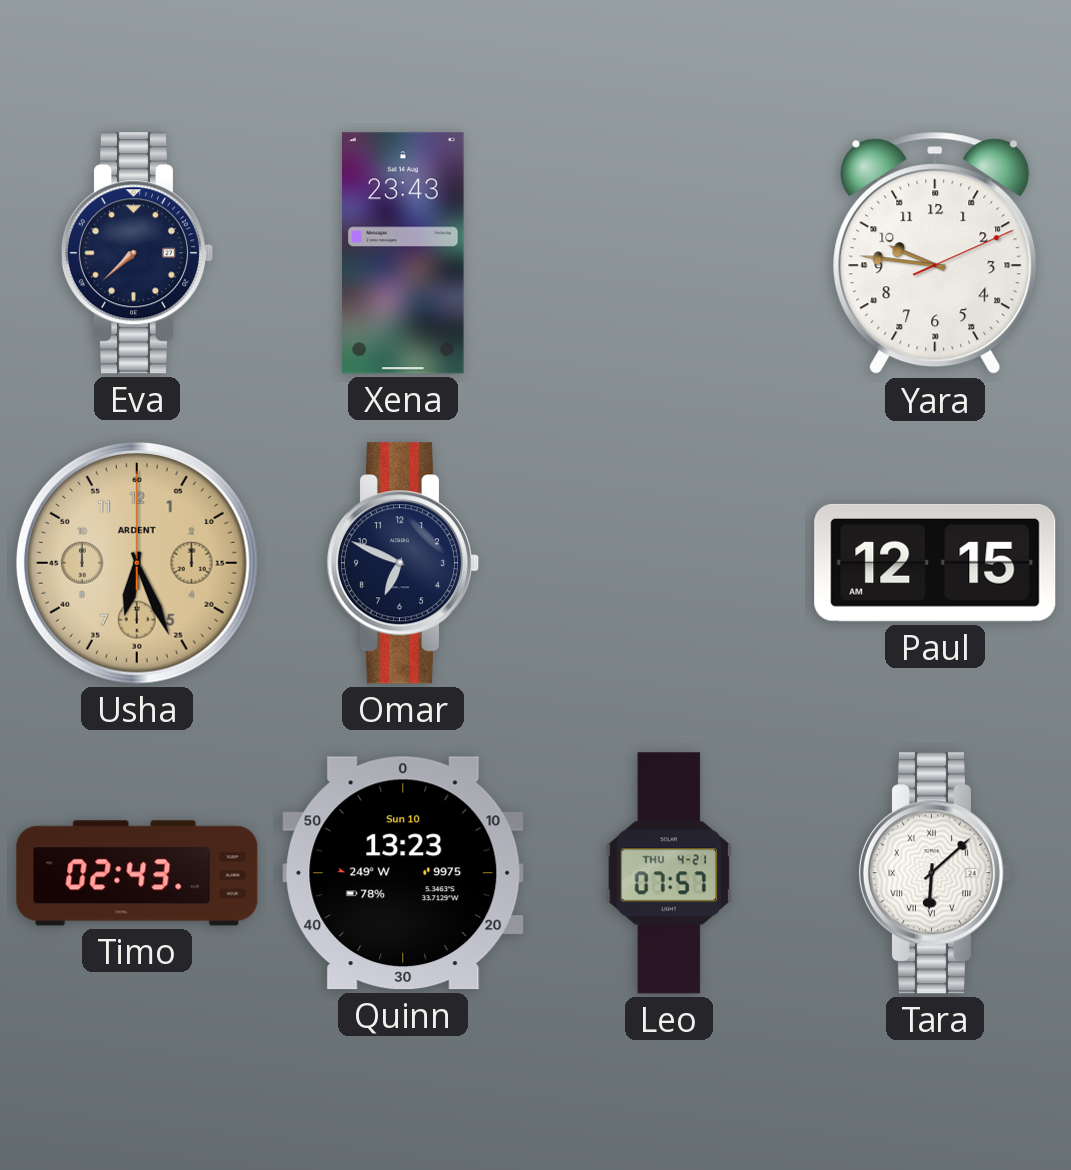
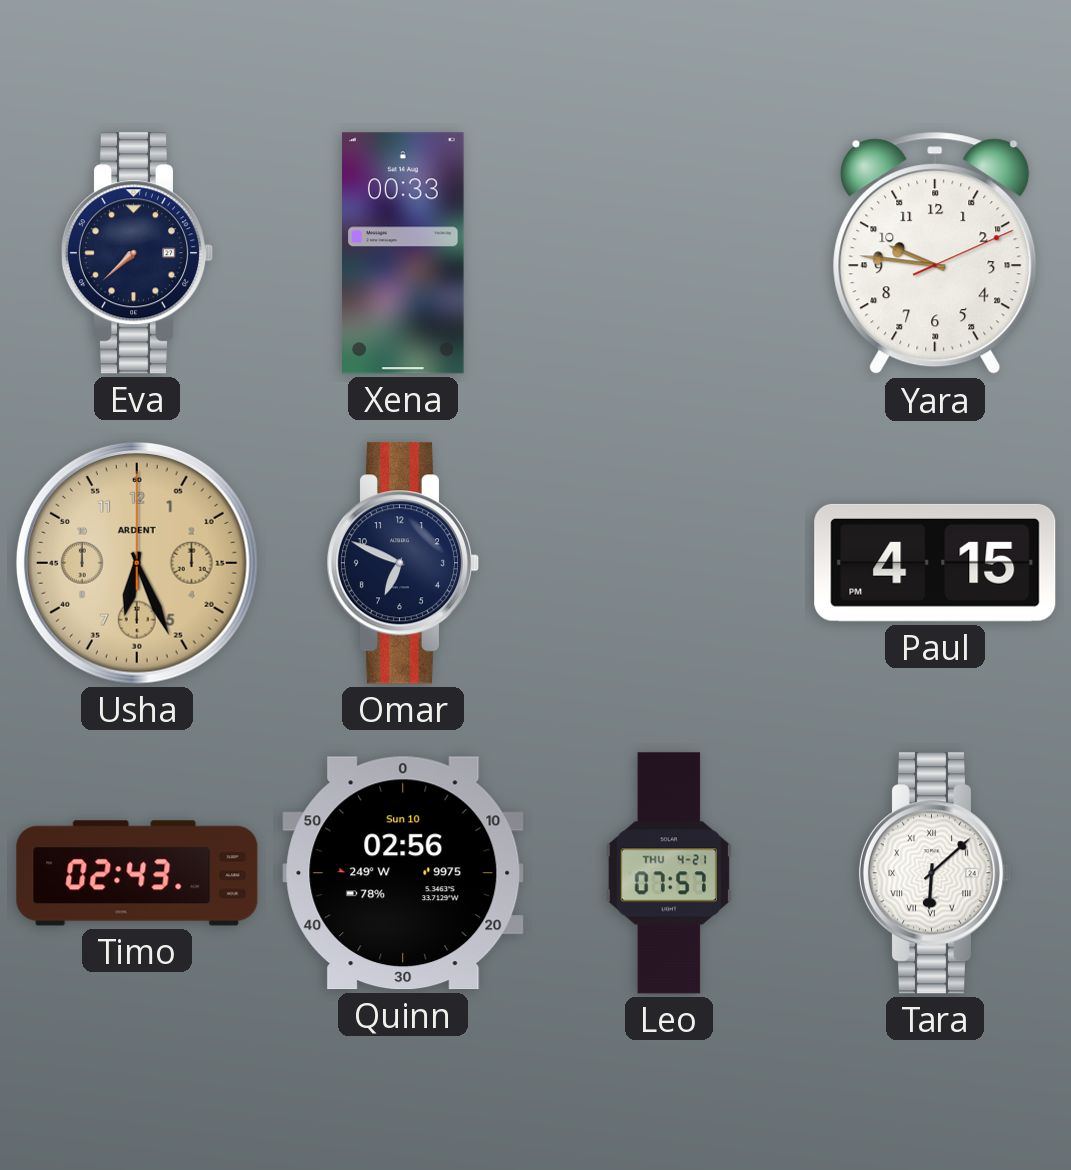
Xena: 23:43 -> 00:33 (403, 253)
Paul: 12:15 -> 4:15 (935, 563)
Quinn: 13:23 -> 02:56 (403, 873)
